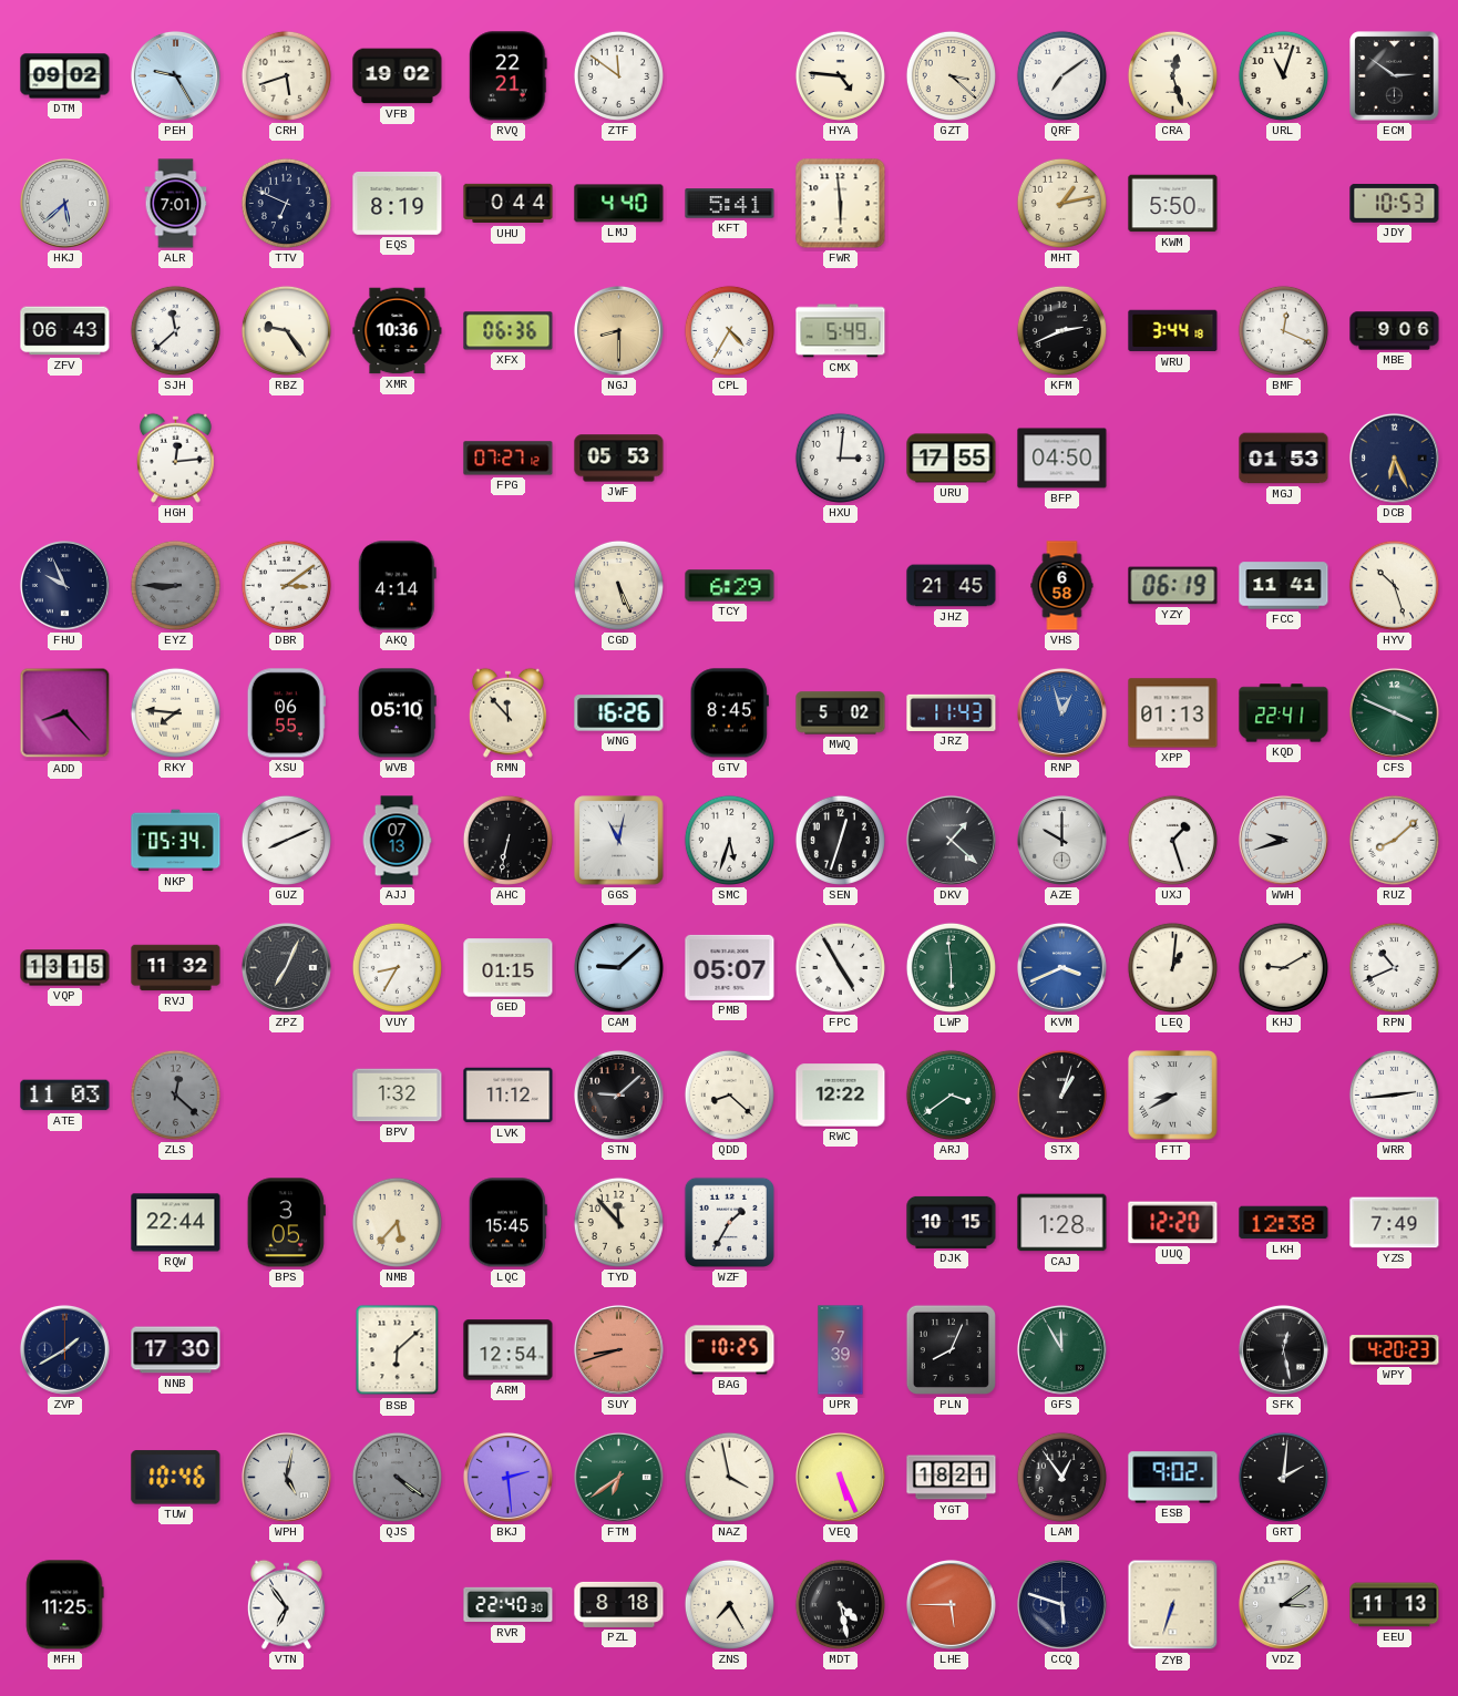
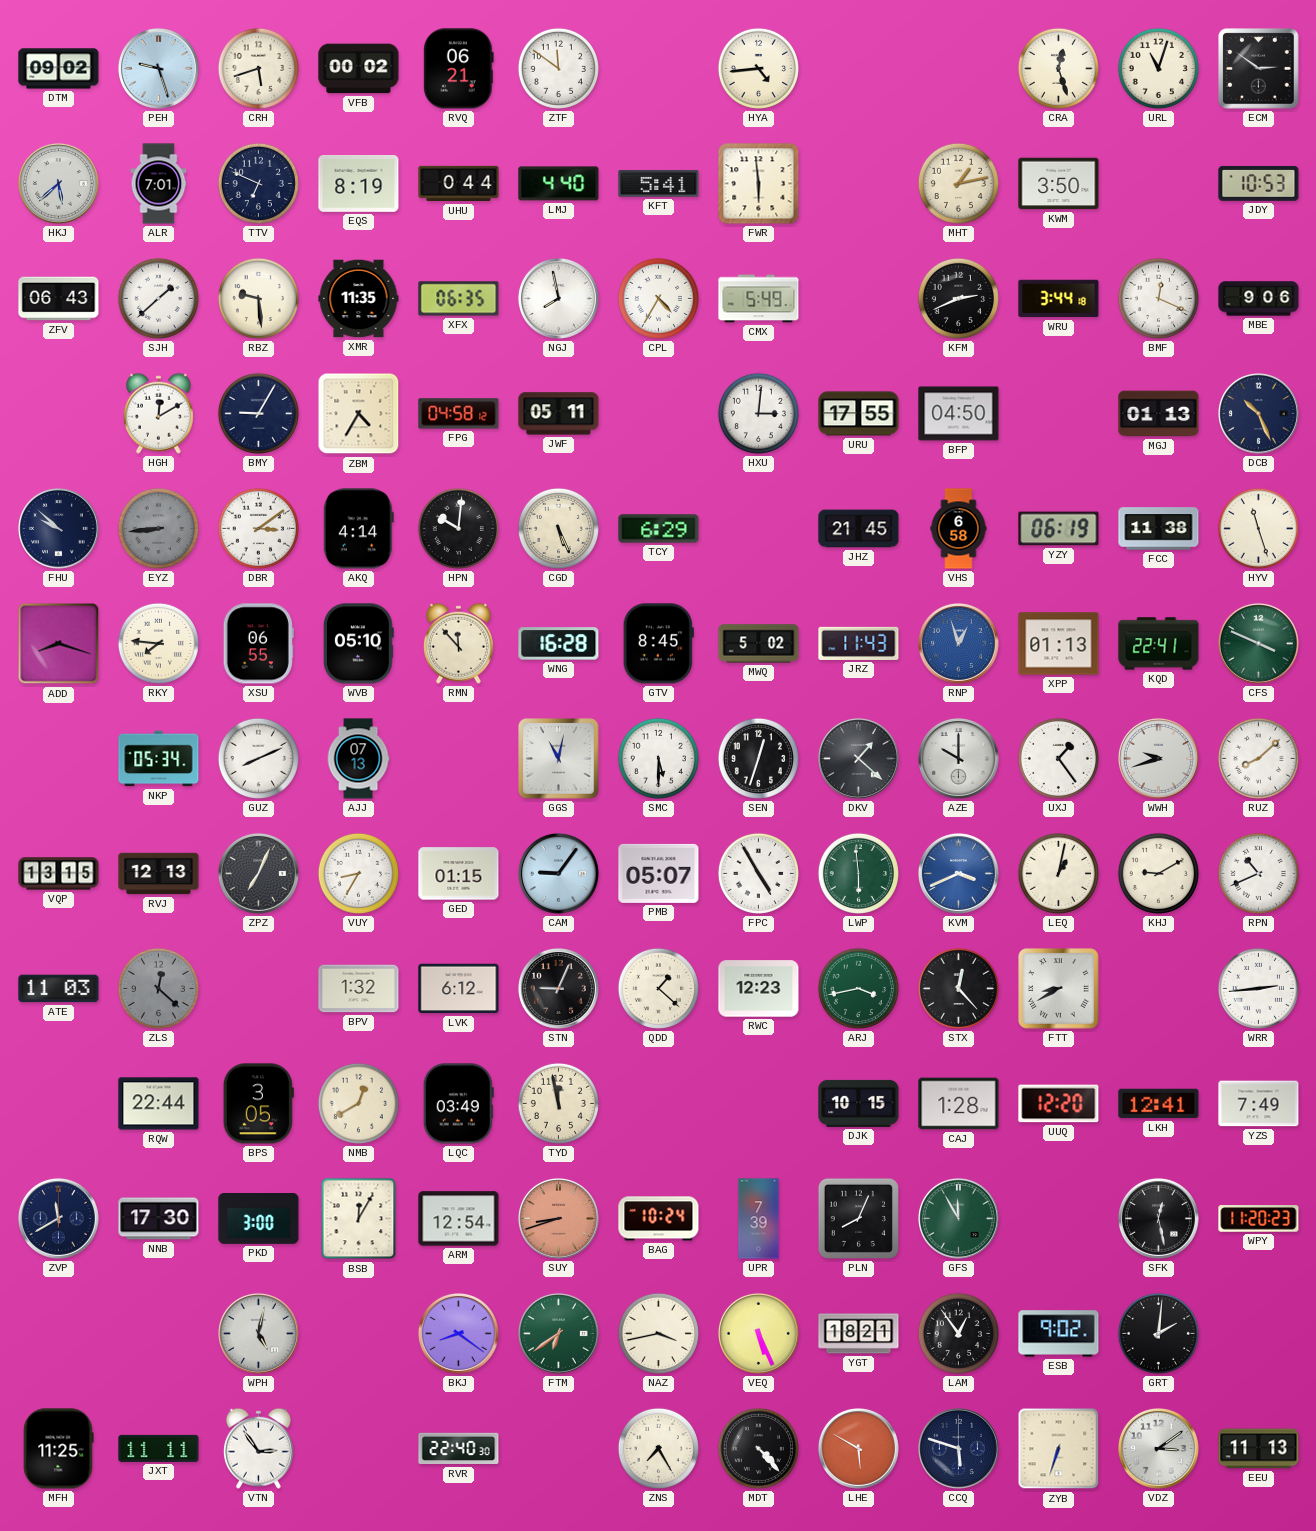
PEH: 9:25 -> 9:27 (158, 68)
VFB: 19:02 -> 00:02 (359, 69)
RVQ: 22:21 -> 06:21 (459, 69)
HYA: 4:46 -> 4:44 (758, 68)
GZT: 3:22 -> none (951, 75)
QRF: 7:09 -> none (1061, 75)
KWM: 5:50 -> 3:50 (1059, 184)
SJH: 11:38 -> 1:38 (158, 298)
RBZ: 9:24 -> 9:29 (258, 298)
XMR: 10:36 -> 11:35 (359, 299)
XFX: 06:36 -> 06:35 (459, 299)
NGJ: 8:30 -> 7:58 (558, 298)
NGJ dial: champagne -> white (558, 298)
HGH: 12:14 -> 12:10 (158, 413)
BMY: none -> 9:05 (258, 413)
ZBM: none -> 4:35 (359, 414)
FPG: 07:27 -> 04:58 (459, 414)
JWF: 05:53 -> 05:11 (559, 414)
MGJ: 01:53 -> 01:13 (1159, 414)
DCB: 6:26 -> 10:26 (1258, 413)
FHU: 9:56 -> 9:52 (58, 528)
EYZ: 8:45 -> 8:44 (158, 528)
HPN: none -> 10:01 (458, 528)
FCC: 11:41 -> 11:38 (1159, 529)
HYV: 10:27 -> 11:27 (1258, 528)
ADD: 8:23 -> 8:18 (59, 644)
WNG: 16:26 -> 16:28 (559, 644)
AHC: 6:32 -> none (507, 840)
SMC: 5:33 -> 5:30 (658, 758)
UXJ: 1:27 -> 1:24 (1058, 758)
RVJ: 11:32 -> 12:13 (159, 874)
CAM: 9:08 -> 9:06 (558, 873)
LEQ: 1:01 -> 1:02 (1058, 873)
LVK: 11:12 -> 6:12 (459, 989)
STN: 9:08 -> 9:04 (558, 988)
QDD: 8:22 -> 1:22 (658, 988)
RWC: 12:22 -> 12:23 (759, 989)
ARJ: 3:39 -> 3:43 (858, 988)
STX: 1:03 -> 12:23 (958, 988)
NMB: 5:37 -> 12:40 (358, 1103)
LQC: 15:45 -> 03:49 (458, 1104)
TYD: 11:53 -> 11:58 (558, 1103)
WZF: 1:35 -> none (729, 1222)
LKH: 12:38 -> 12:41 (1159, 1104)
ZVP: 1:40 -> 11:40 (58, 1218)
PKD: none -> 3:00 (259, 1219)
BSB: 6:08 -> 12:05 (359, 1219)
BAG: 10:25 -> 10:24 (659, 1219)
WPY: 4:20 -> 11:20 (1259, 1219)
TUW: 10:46 -> none (176, 1478)
QJS: 4:21 -> none (397, 1477)
BKJ: 2:29 -> 8:21 (458, 1333)
NAZ: 3:58 -> 3:43 (658, 1333)
JXT: none -> 11:11 (159, 1448)
VTN: 6:54 -> 2:54 (258, 1448)
PZL: 8:18 -> none (619, 1604)
MDT: 4:28 -> 4:23 (758, 1448)
LHE: 5:45 -> 5:50 (858, 1448)
